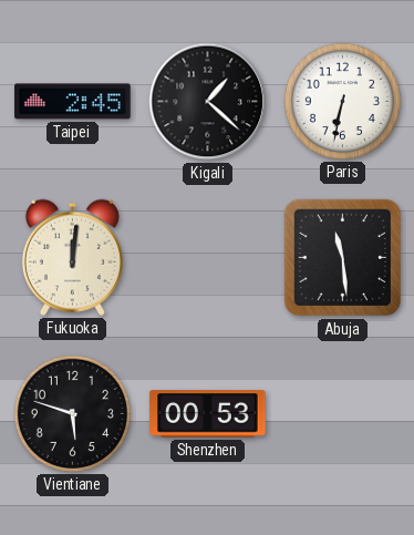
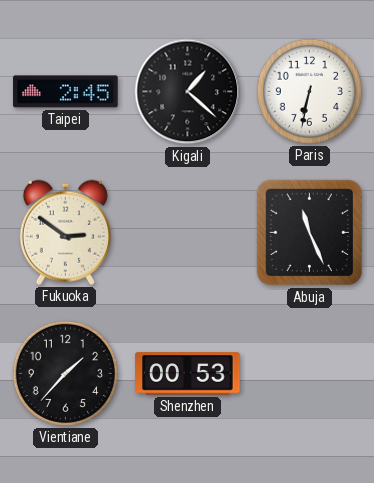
Fukuoka: 12:01 -> 2:51 (65, 232)
Abuja: 11:29 -> 11:26 (310, 233)
Vientiane: 5:48 -> 1:37 (65, 373)
